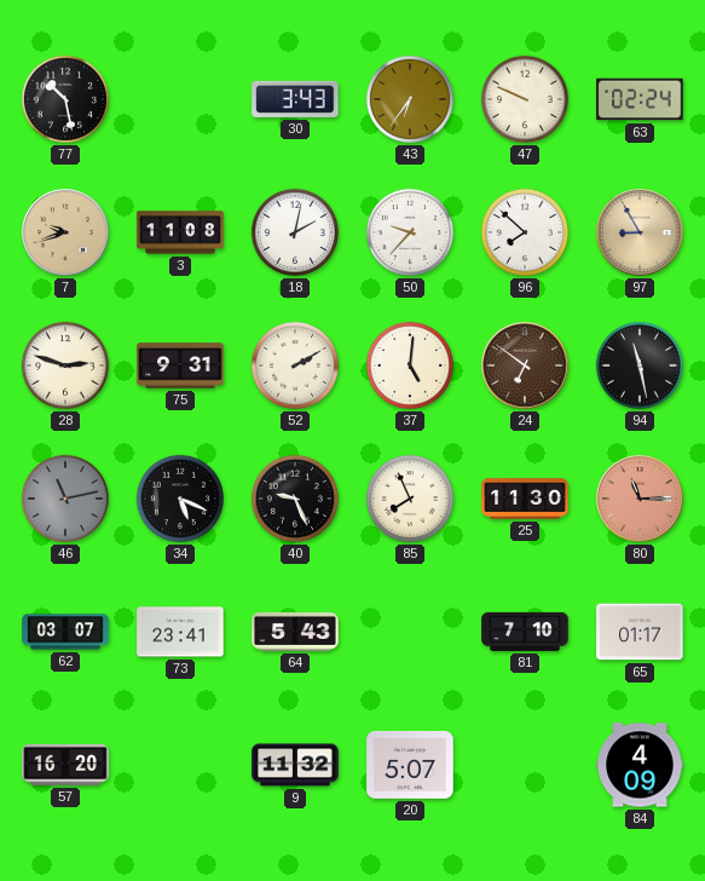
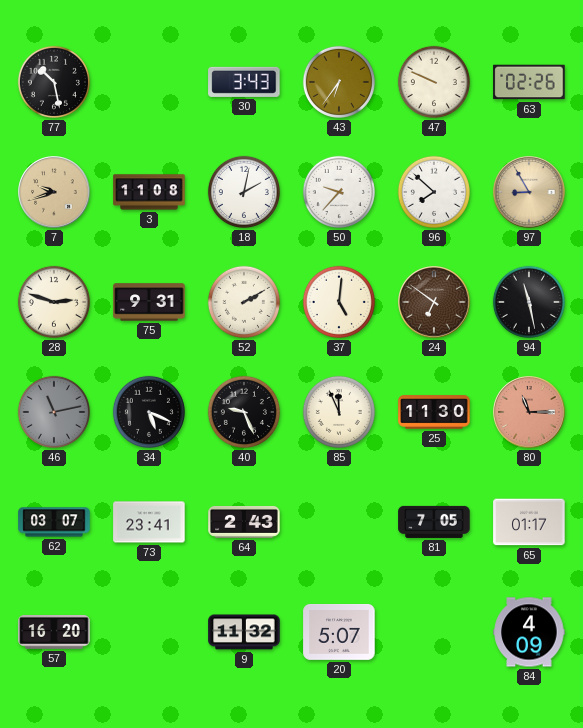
63: 02:24 -> 02:26 (529, 82)
85: 7:56 -> 11:56 (339, 412)
64: 5:43 -> 2:43 (244, 522)
81: 7:10 -> 7:05 (434, 522)
